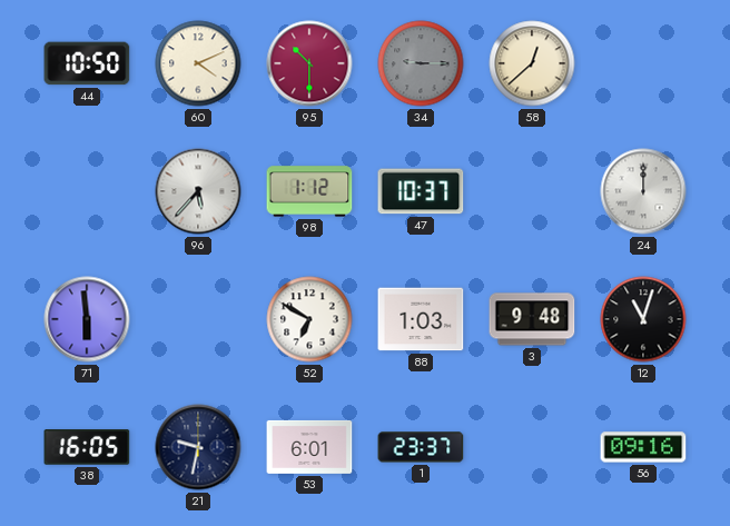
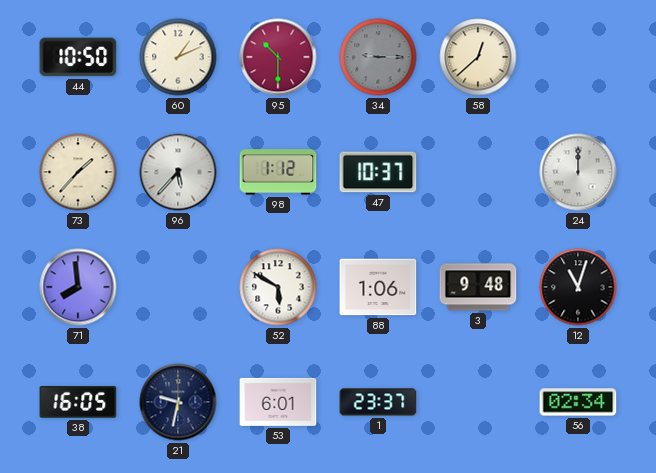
60: 4:11 -> 1:11 (178, 57)
73: none -> 1:37 (78, 172)
71: 5:59 -> 7:59 (78, 287)
52: 6:50 -> 5:50 (278, 287)
88: 1:03 -> 1:06 (378, 287)
56: 09:16 -> 02:34 (578, 402)
